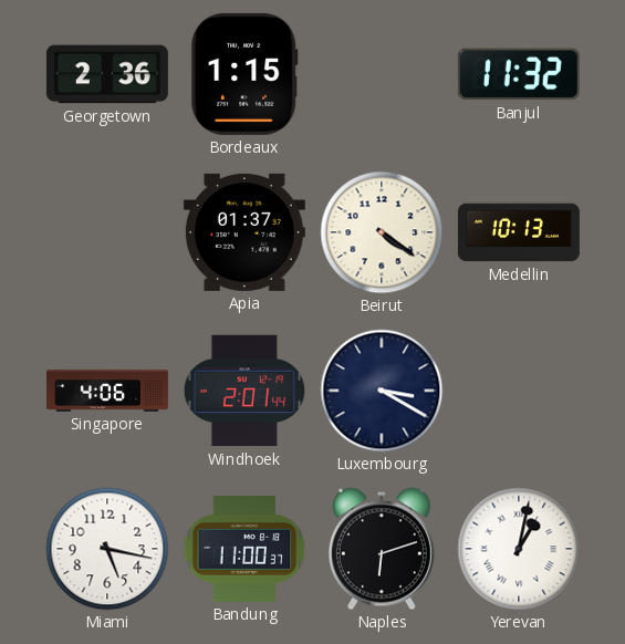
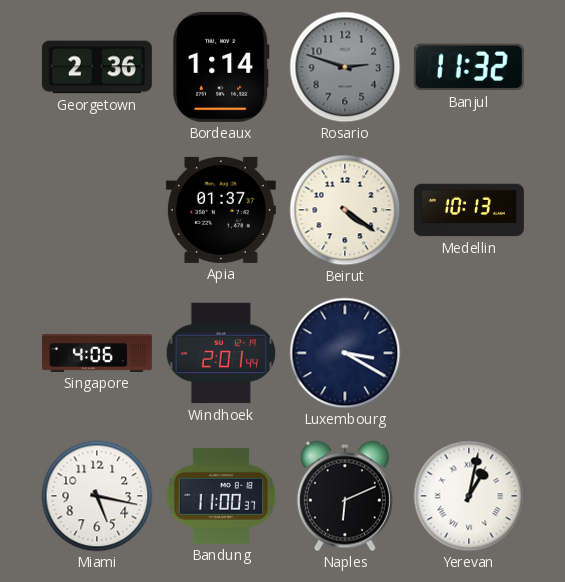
Bordeaux: 1:15 -> 1:14 (221, 67)
Rosario: none -> 2:48 (345, 67)
Naples: 6:12 -> 6:11 (345, 496)
